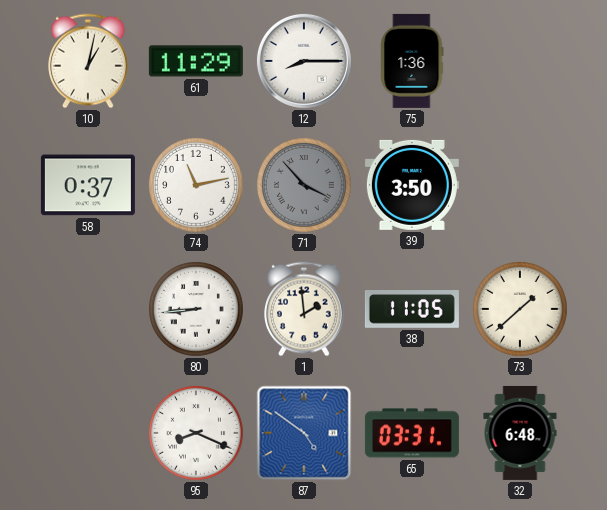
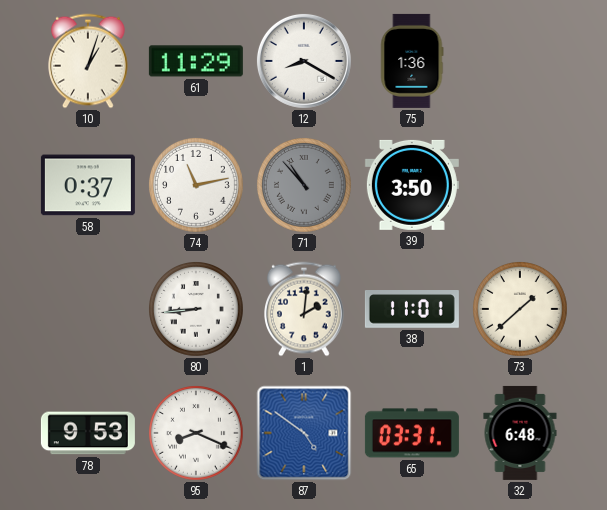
10: 1:02 -> 1:03 (89, 61)
12: 8:15 -> 8:20 (304, 61)
71: 3:53 -> 10:53 (305, 186)
1: 1:59 -> 2:01 (305, 309)
38: 11:05 -> 11:01 (412, 310)
78: none -> 9:53 (88, 433)
